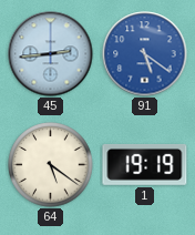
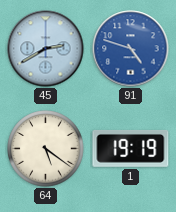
45: 2:44 -> 2:40 (46, 49)
91: 5:21 -> 4:48 (131, 49)
